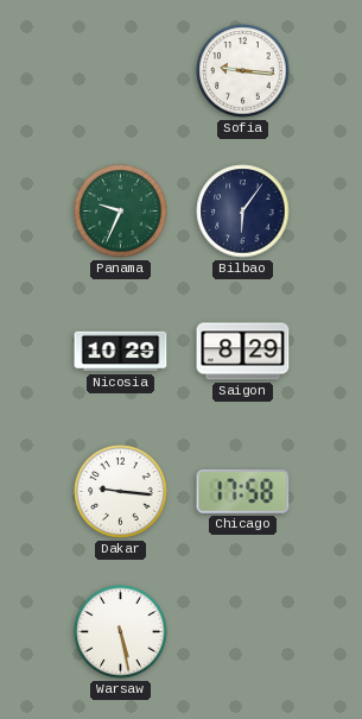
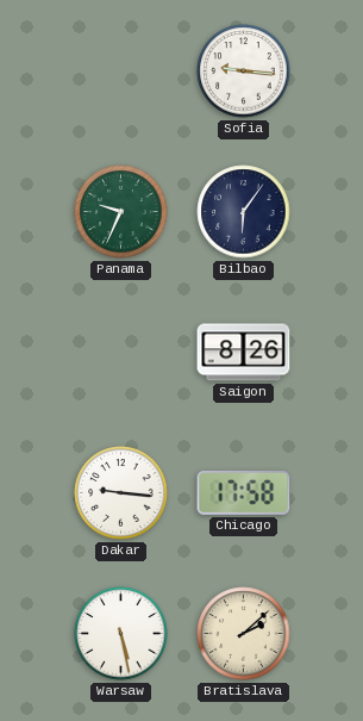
Nicosia: 10:29 -> none (121, 352)
Saigon: 8:29 -> 8:26 (244, 353)
Bratislava: none -> 2:08 (244, 634)
